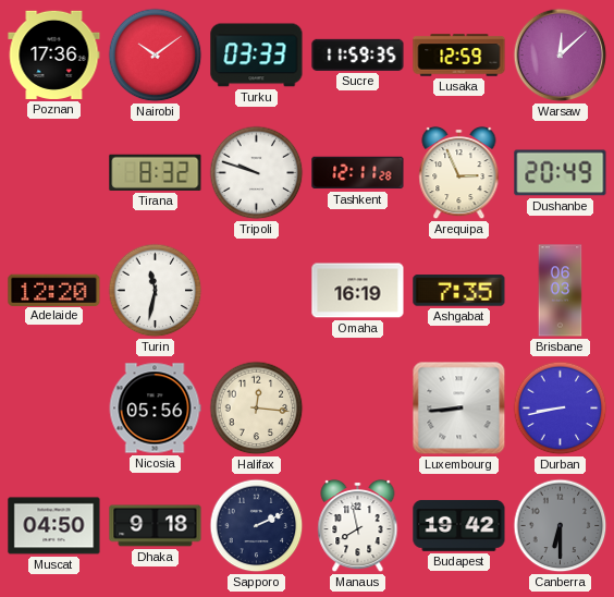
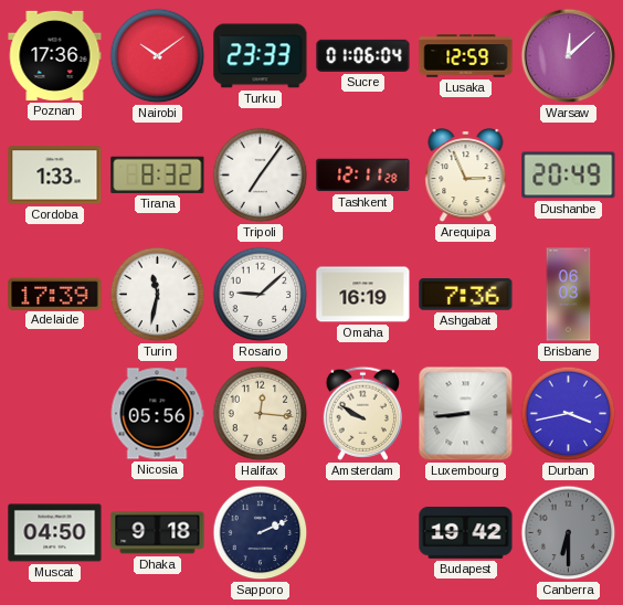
Turku: 03:33 -> 23:33 (261, 56)
Sucre: 11:59 -> 01:06 (363, 55)
Cordoba: none -> 1:33 (55, 176)
Tripoli: 9:48 -> 7:06 (261, 176)
Adelaide: 12:20 -> 17:39 (55, 294)
Rosario: none -> 9:08 (261, 295)
Ashgabat: 7:35 -> 7:36 (466, 295)
Amsterdam: none -> 9:50 (362, 413)
Durban: 8:43 -> 3:43 (569, 414)
Manaus: 7:58 -> none (358, 526)
